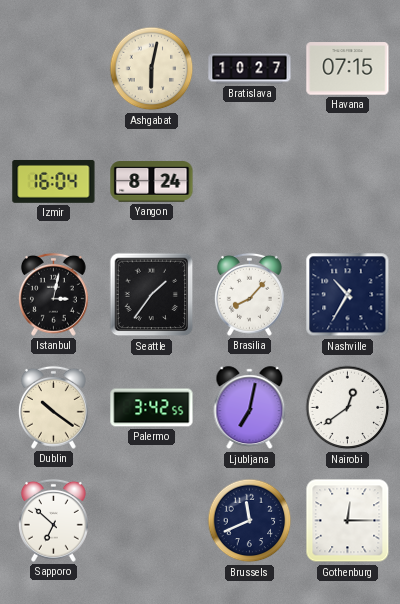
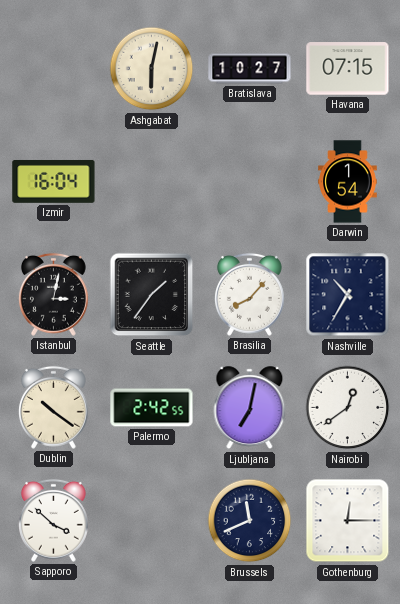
Yangon: 8:24 -> none (152, 182)
Darwin: none -> 1:54 (348, 182)
Palermo: 3:42 -> 2:42 (152, 408)
Sapporo: 6:52 -> 3:52 (53, 520)
